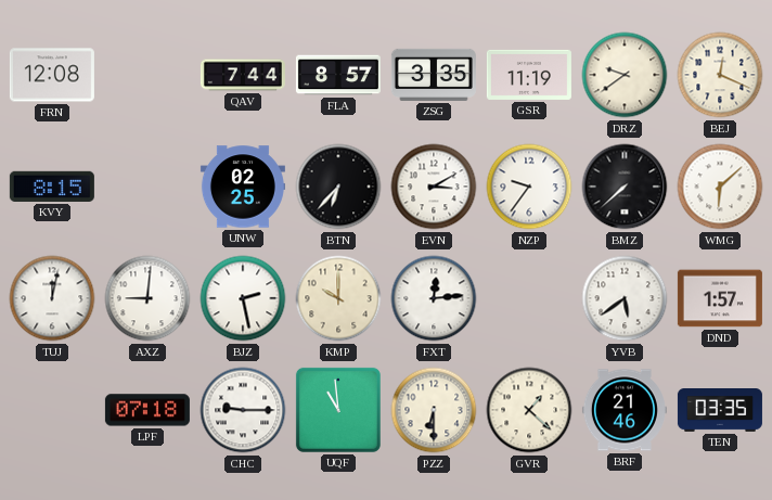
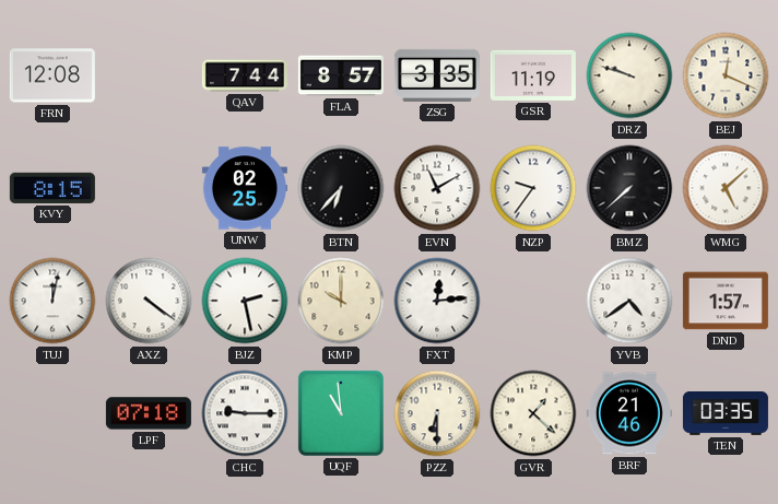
DRZ: 9:39 -> 9:48 (629, 75)
EVN: 3:10 -> 11:10 (437, 188)
WMG: 6:08 -> 5:08 (726, 188)
AXZ: 9:01 -> 4:21 (149, 301)
YVB: 5:39 -> 4:39 (629, 301)
